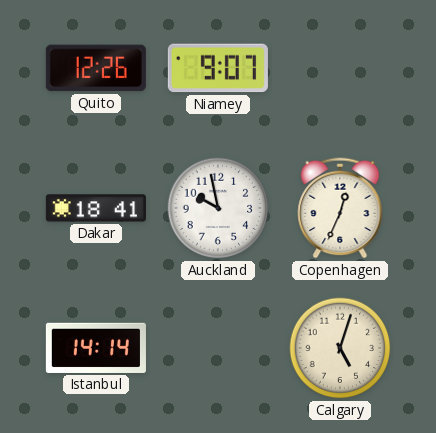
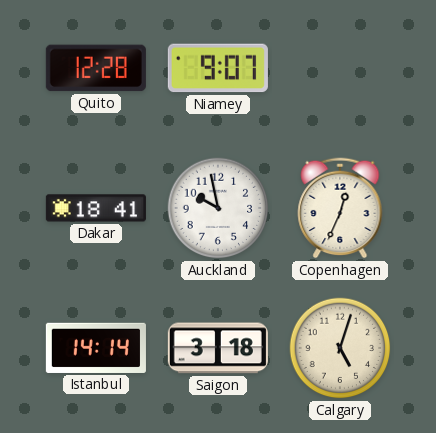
Quito: 12:26 -> 12:28 (96, 68)
Saigon: none -> 3:18 (218, 348)
